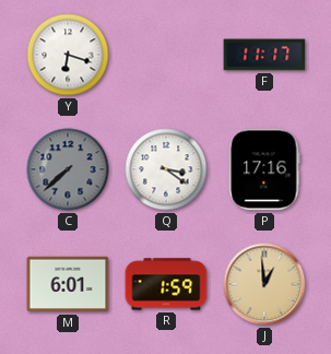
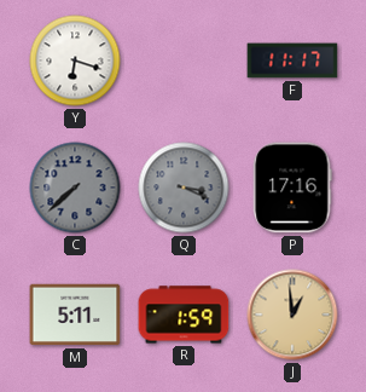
Q: 3:21 -> 3:19 (184, 188)
Q dial: white -> grey (184, 188)
M: 6:01 -> 5:11 (75, 315)
